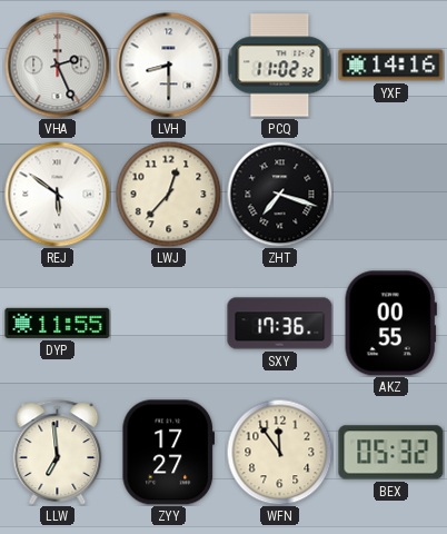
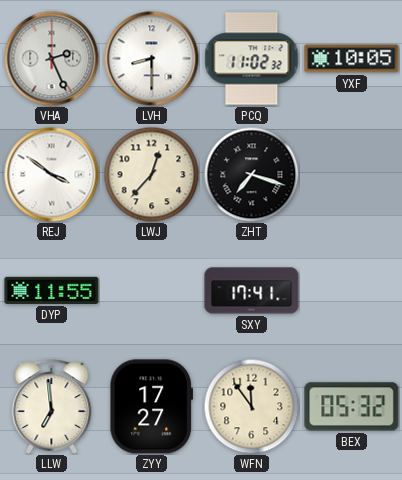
YXF: 14:16 -> 10:05 (352, 59)
REJ: 5:51 -> 3:51 (51, 174)
SXY: 17:36 -> 17:41 (252, 291)
AKZ: 00:55 -> none (390, 324)
